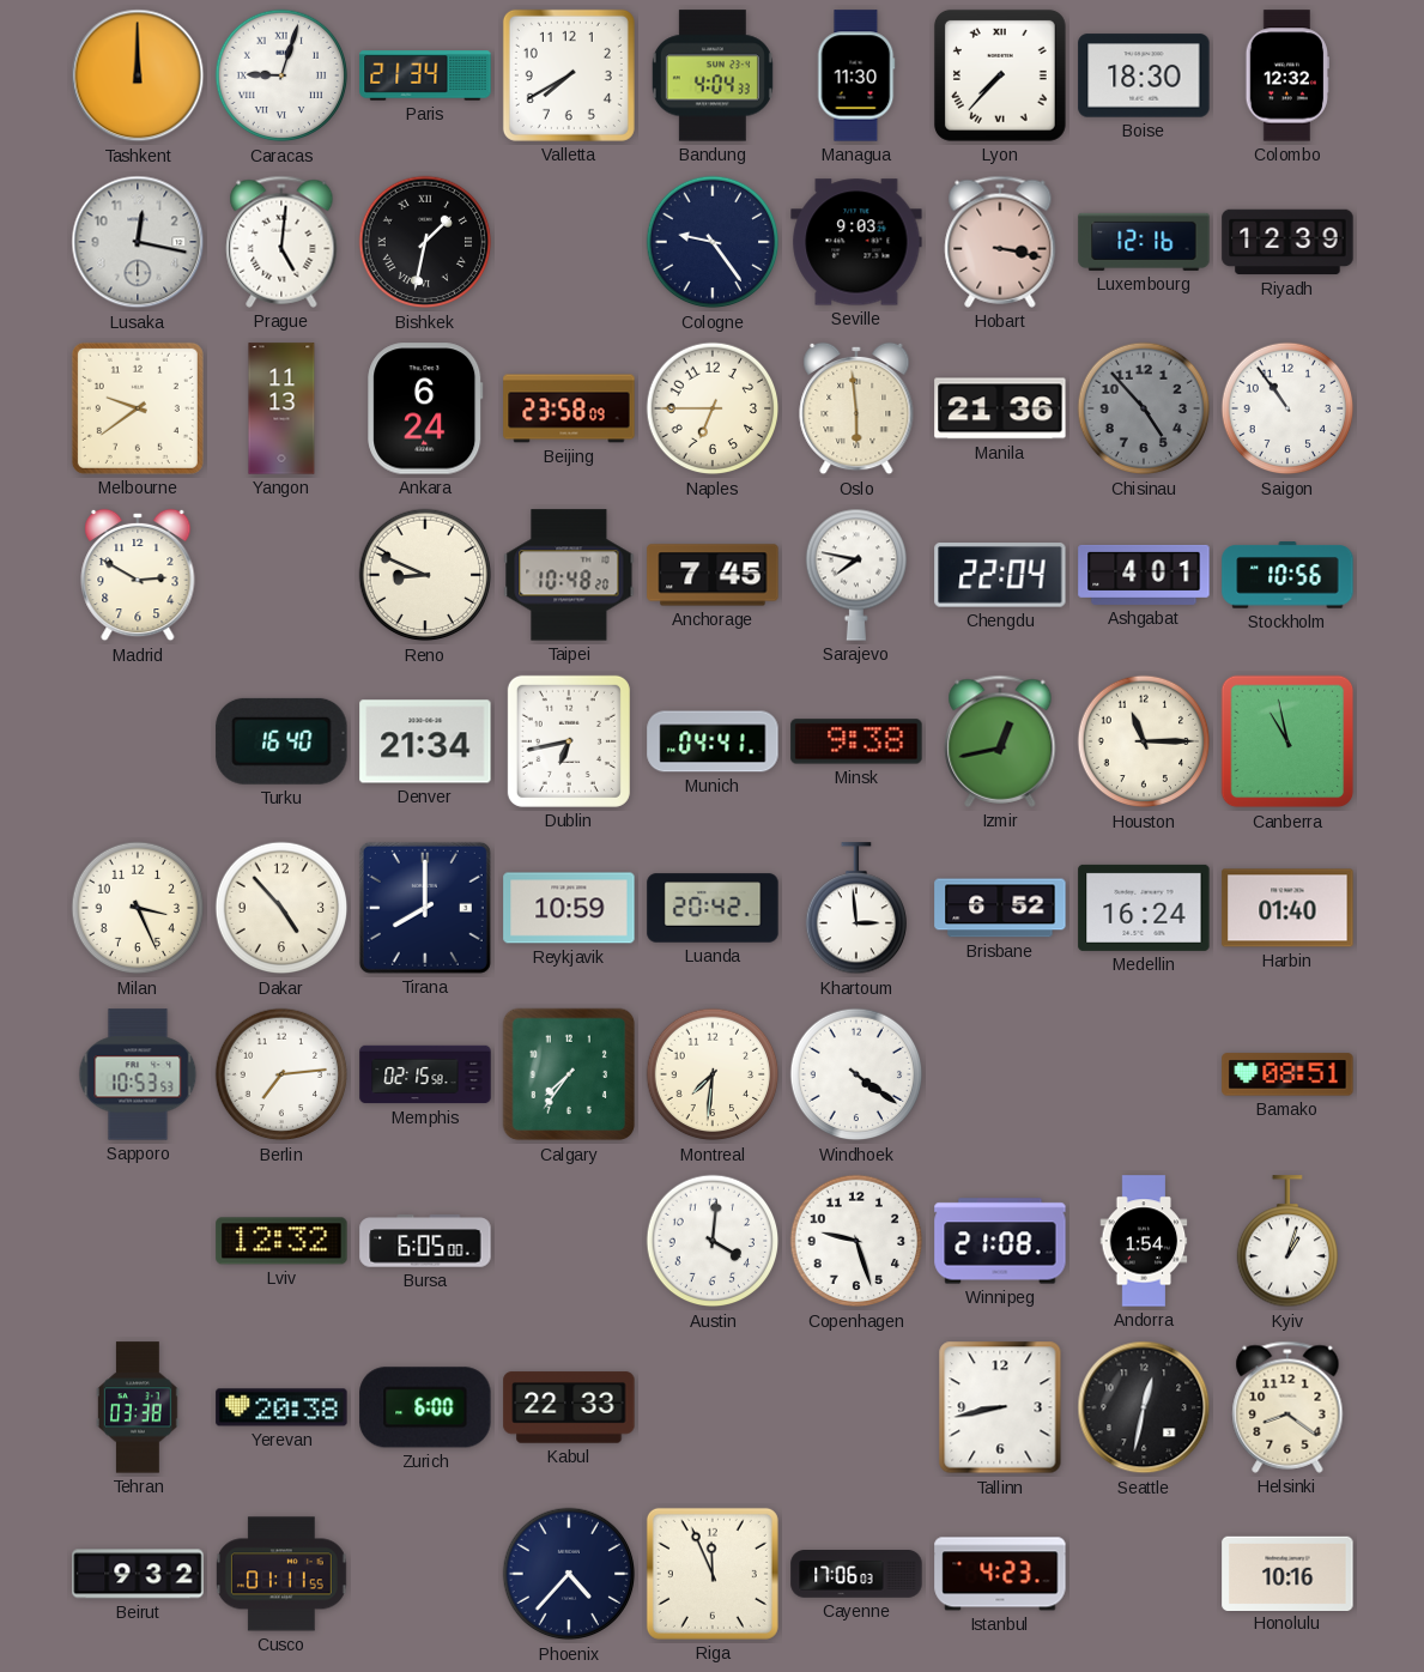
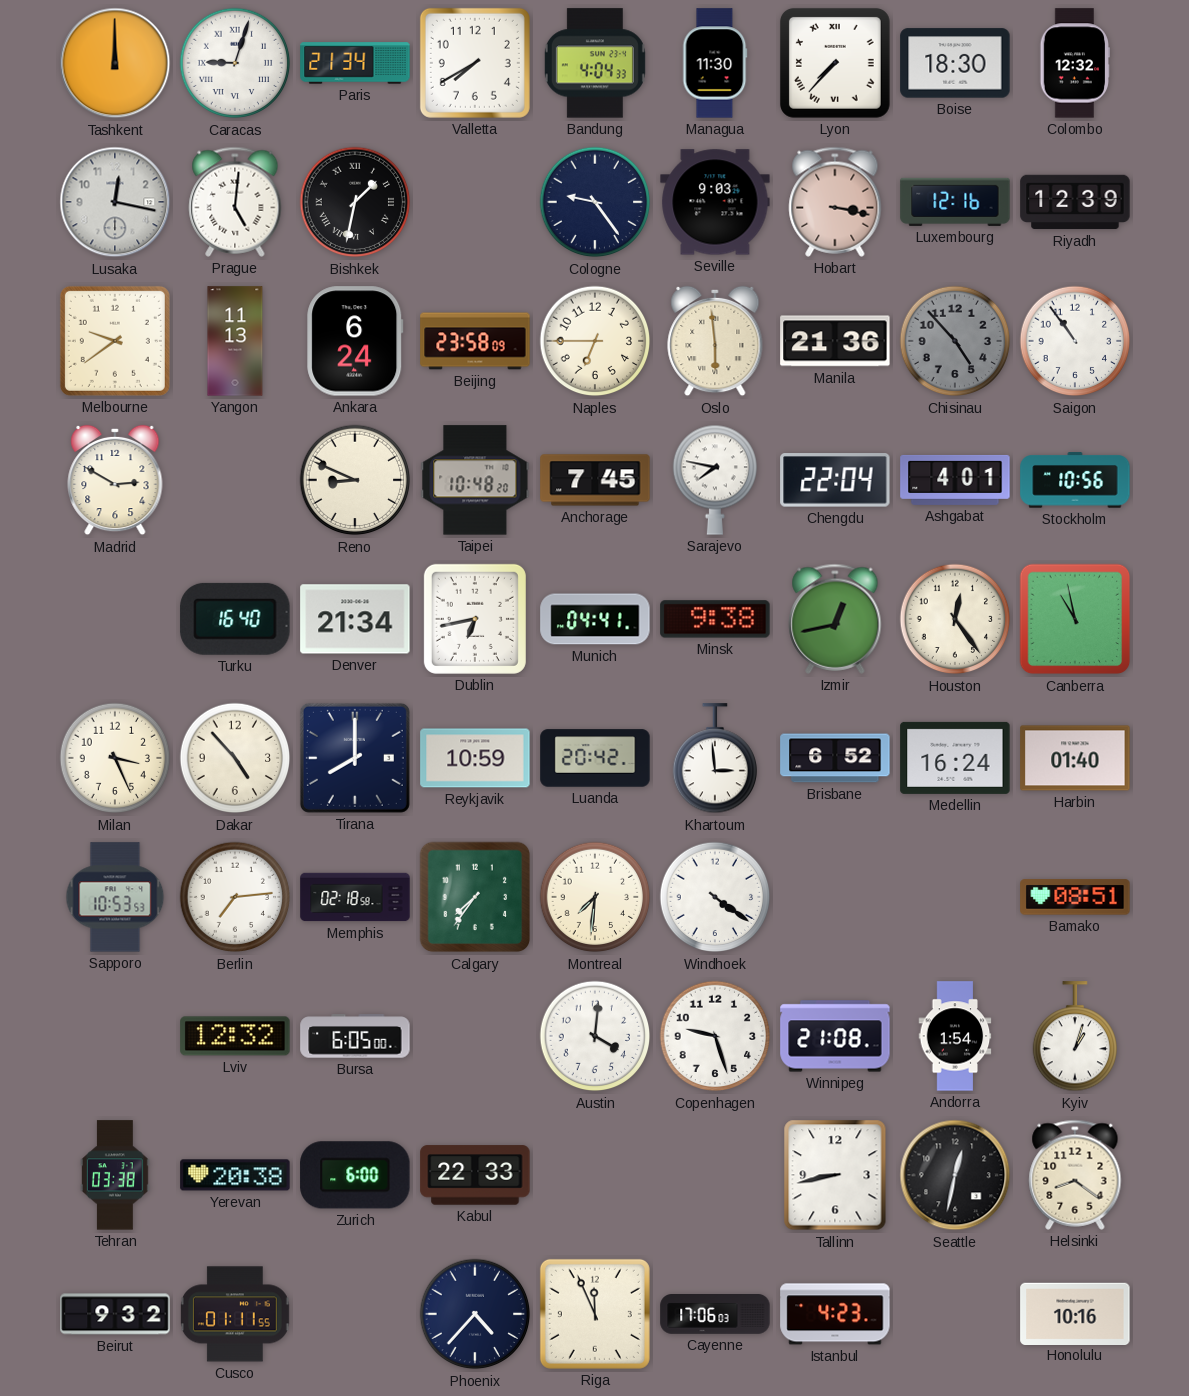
Houston: 11:15 -> 12:24 (955, 619)
Memphis: 02:15 -> 02:18 (355, 897)
